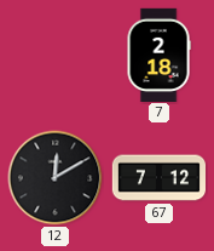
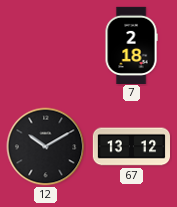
12: 12:10 -> 10:10 (46, 147)
67: 7:12 -> 13:12 (131, 147)
